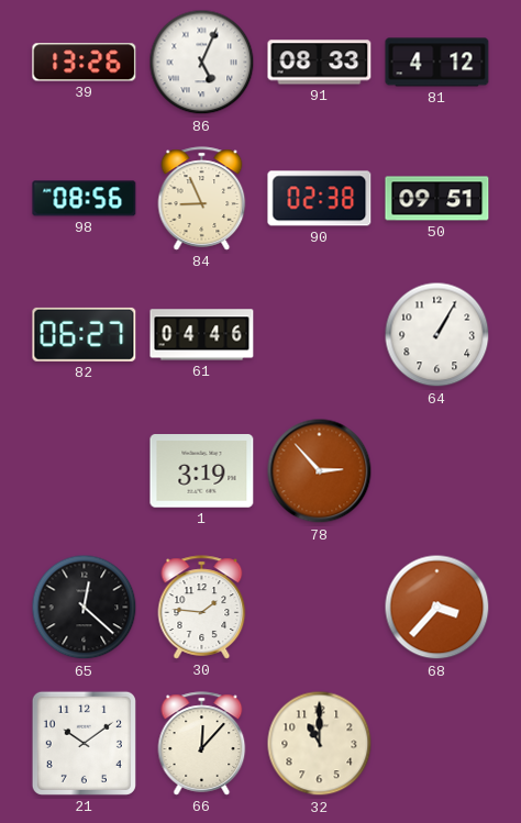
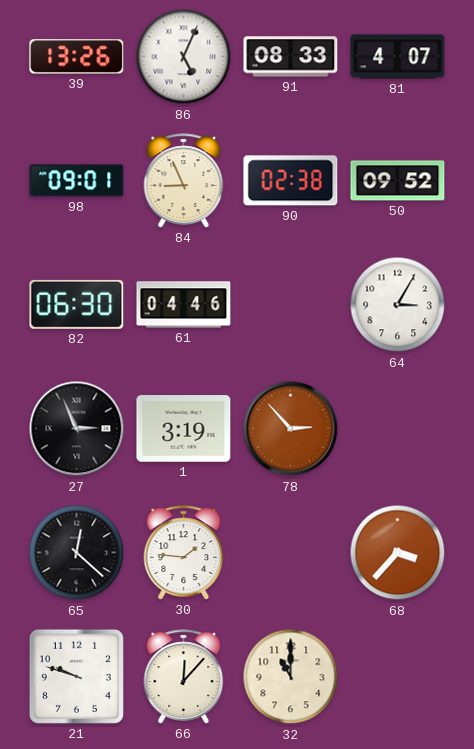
81: 4:12 -> 4:07 (398, 57)
98: 08:56 -> 09:01 (77, 181)
50: 09:51 -> 09:52 (398, 181)
82: 06:27 -> 06:30 (77, 304)
64: 1:05 -> 3:05 (398, 305)
27: none -> 2:56 (77, 429)
21: 10:09 -> 9:48 (76, 676)
